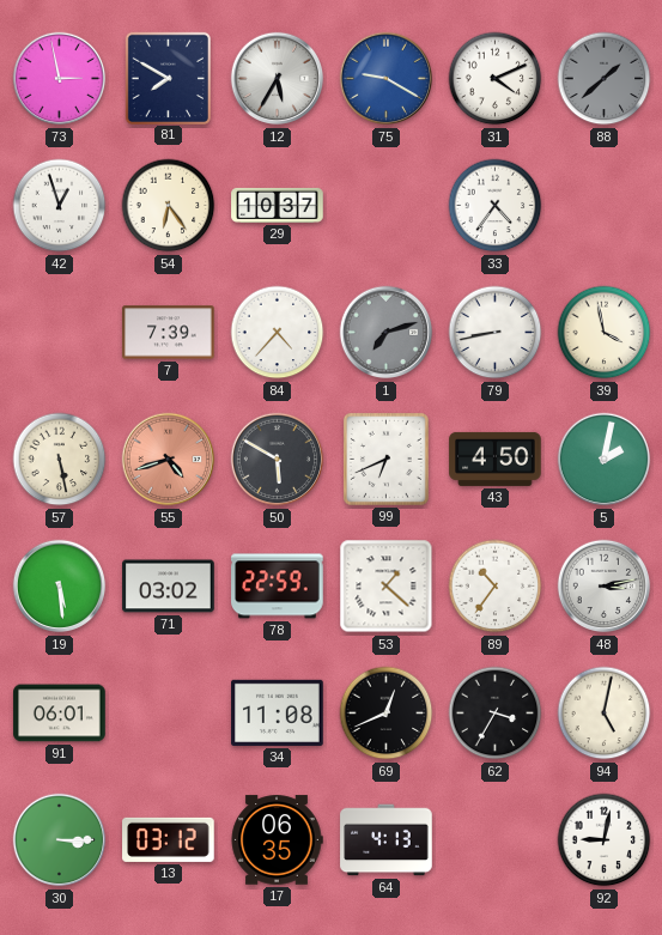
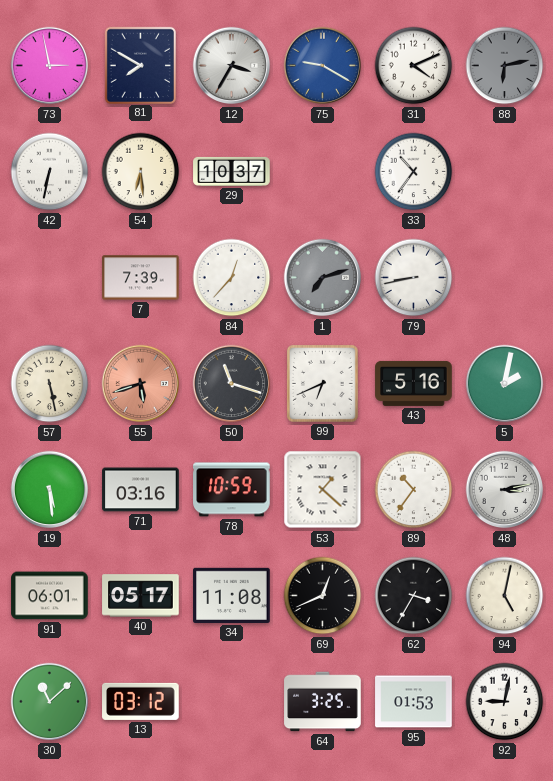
12: 5:35 -> 3:35 (232, 66)
88: 1:38 -> 6:13 (505, 66)
42: 12:57 -> 6:32 (50, 172)
54: 6:24 -> 6:29 (141, 172)
33: 4:36 -> 10:36 (414, 172)
84: 4:37 -> 12:37 (232, 278)
39: 3:58 -> none (605, 333)
55: 4:42 -> 5:42 (141, 384)
50: 5:50 -> 11:18 (232, 384)
43: 4:50 -> 5:16 (414, 383)
71: 03:02 -> 03:16 (141, 490)
78: 22:59 -> 10:59 (232, 490)
40: none -> 05:17 (141, 596)
30: 3:15 -> 11:08 (50, 702)
17: 06:35 -> none (277, 840)
64: 4:13 -> 3:25 (323, 702)
95: none -> 01:53 (414, 702)
